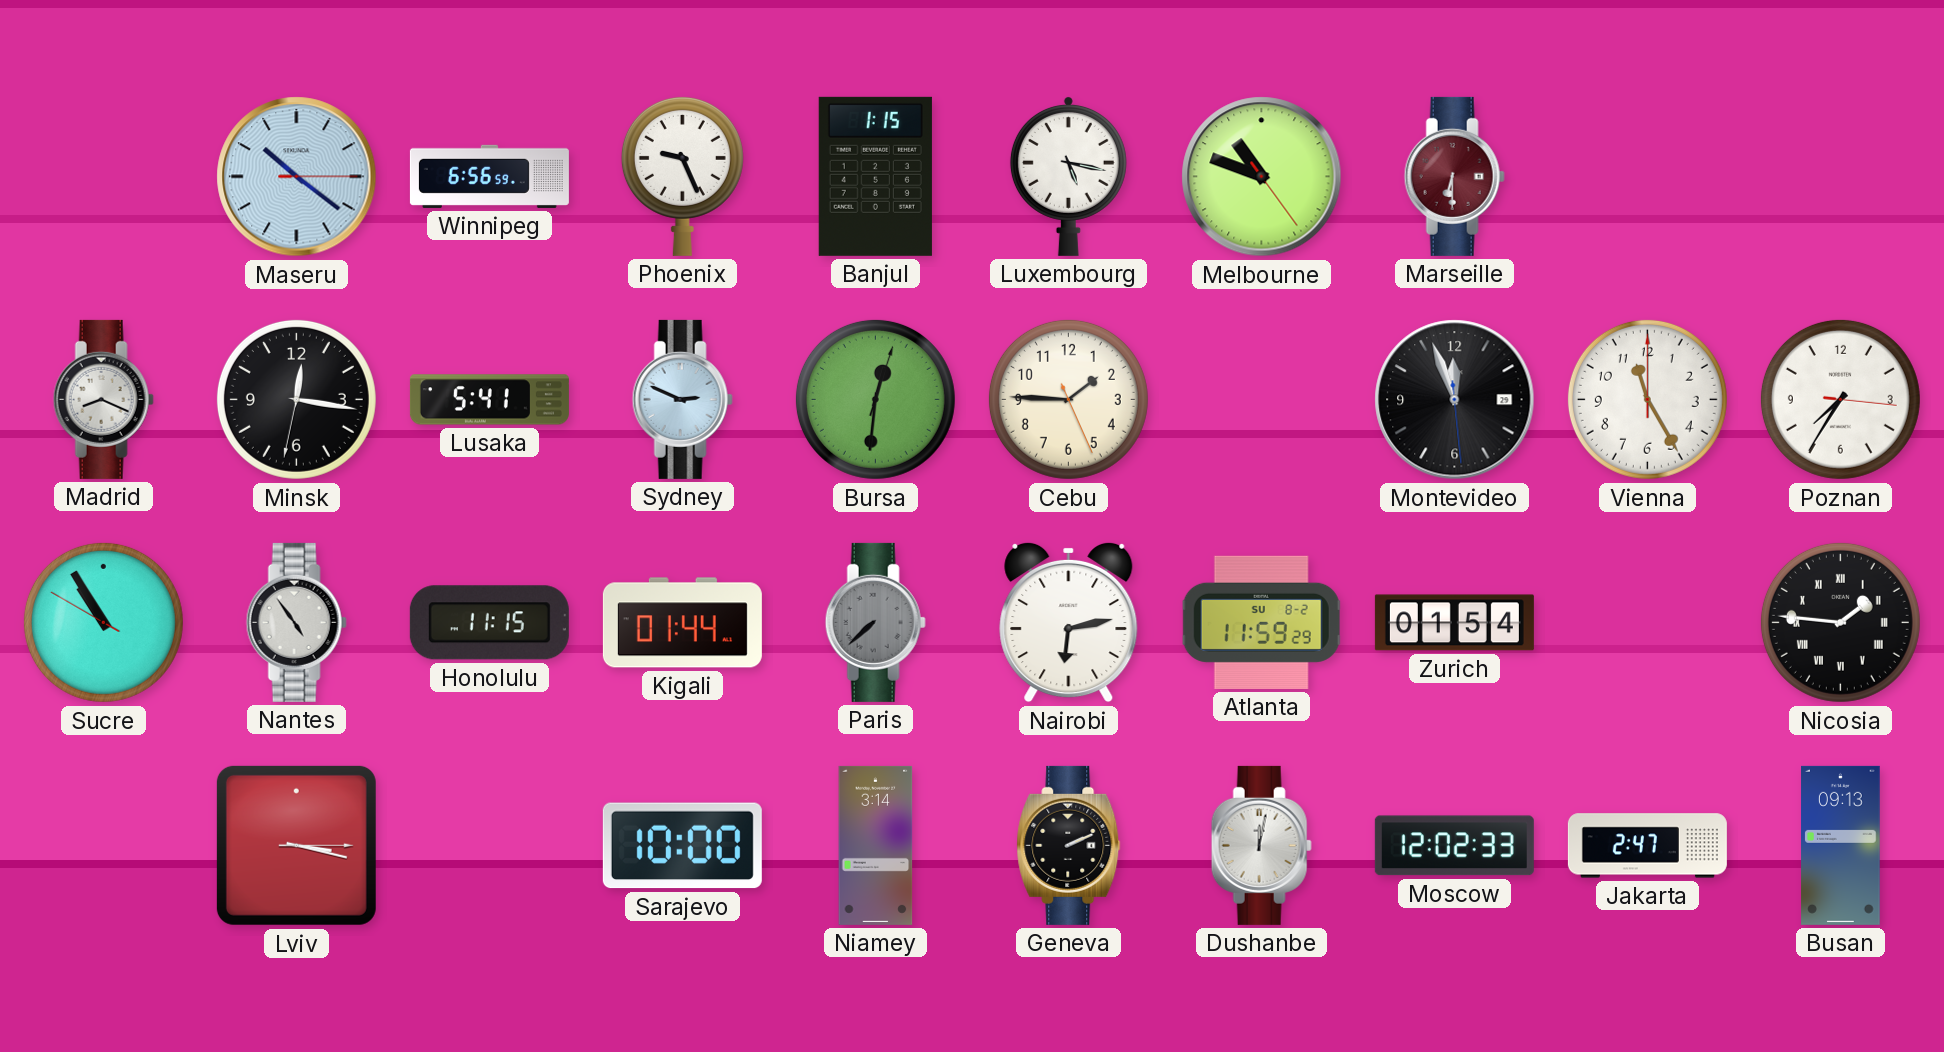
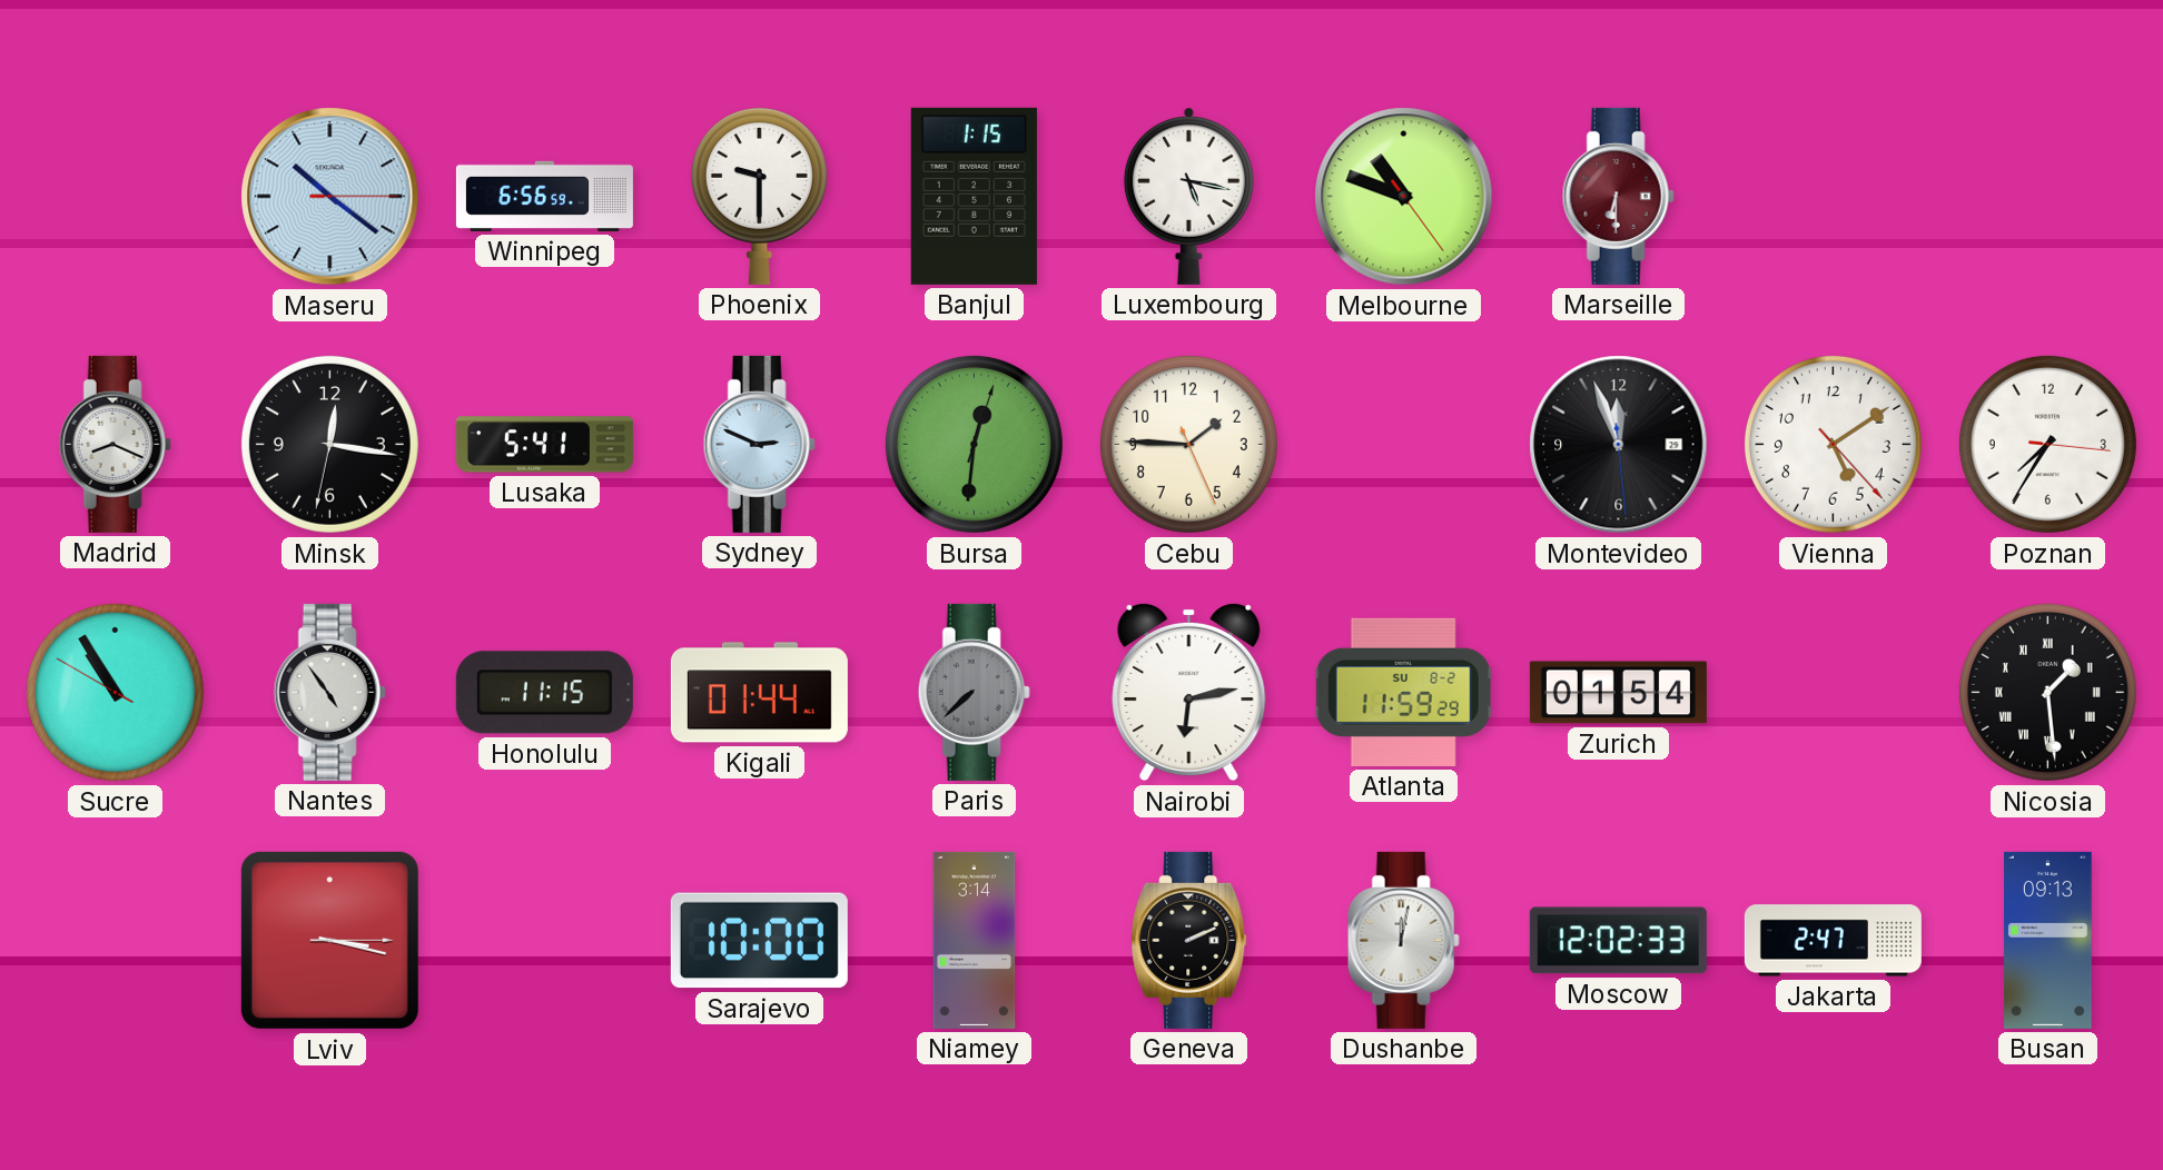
Phoenix: 9:26 -> 9:30 (759, 196)
Vienna: 11:25 -> 5:09 (1833, 444)
Nicosia: 1:46 -> 1:29 (2047, 692)
